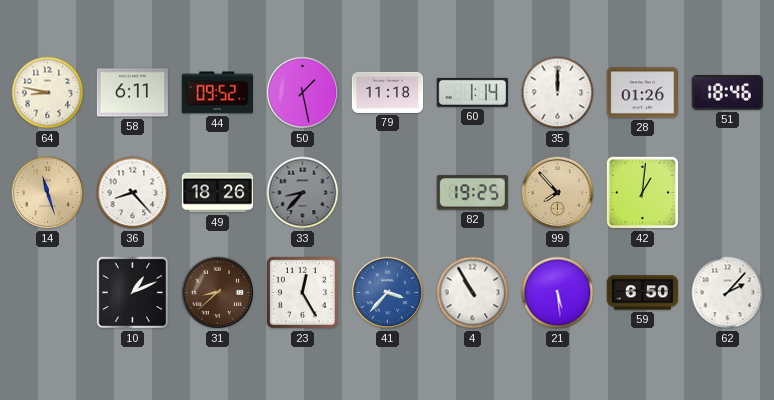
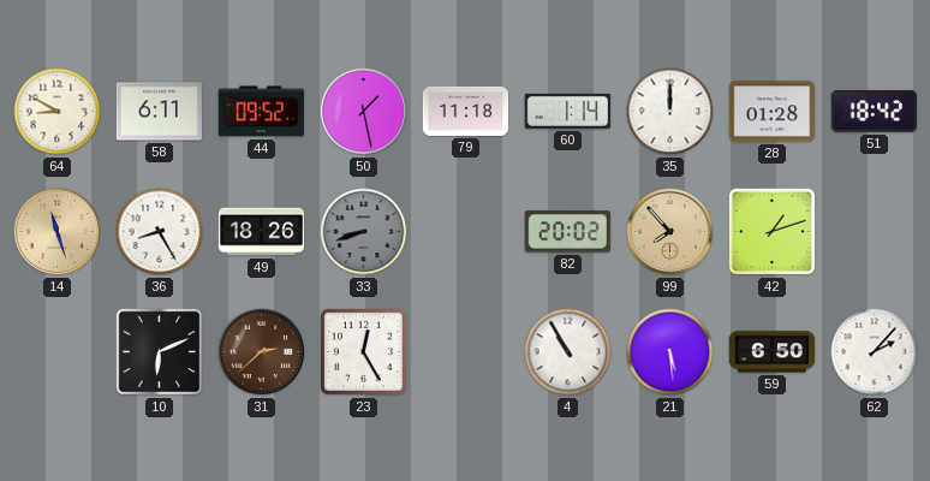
64: 8:47 -> 8:50 (58, 112)
28: 01:26 -> 01:28 (771, 112)
51: 18:46 -> 18:42 (874, 112)
36: 8:23 -> 8:25 (160, 232)
33: 8:37 -> 8:42 (364, 232)
82: 19:25 -> 20:02 (567, 232)
42: 1:01 -> 1:12 (773, 232)
10: 1:11 -> 6:11 (160, 352)
31: 8:38 -> 2:38 (262, 352)
41: 3:37 -> none (388, 293)
